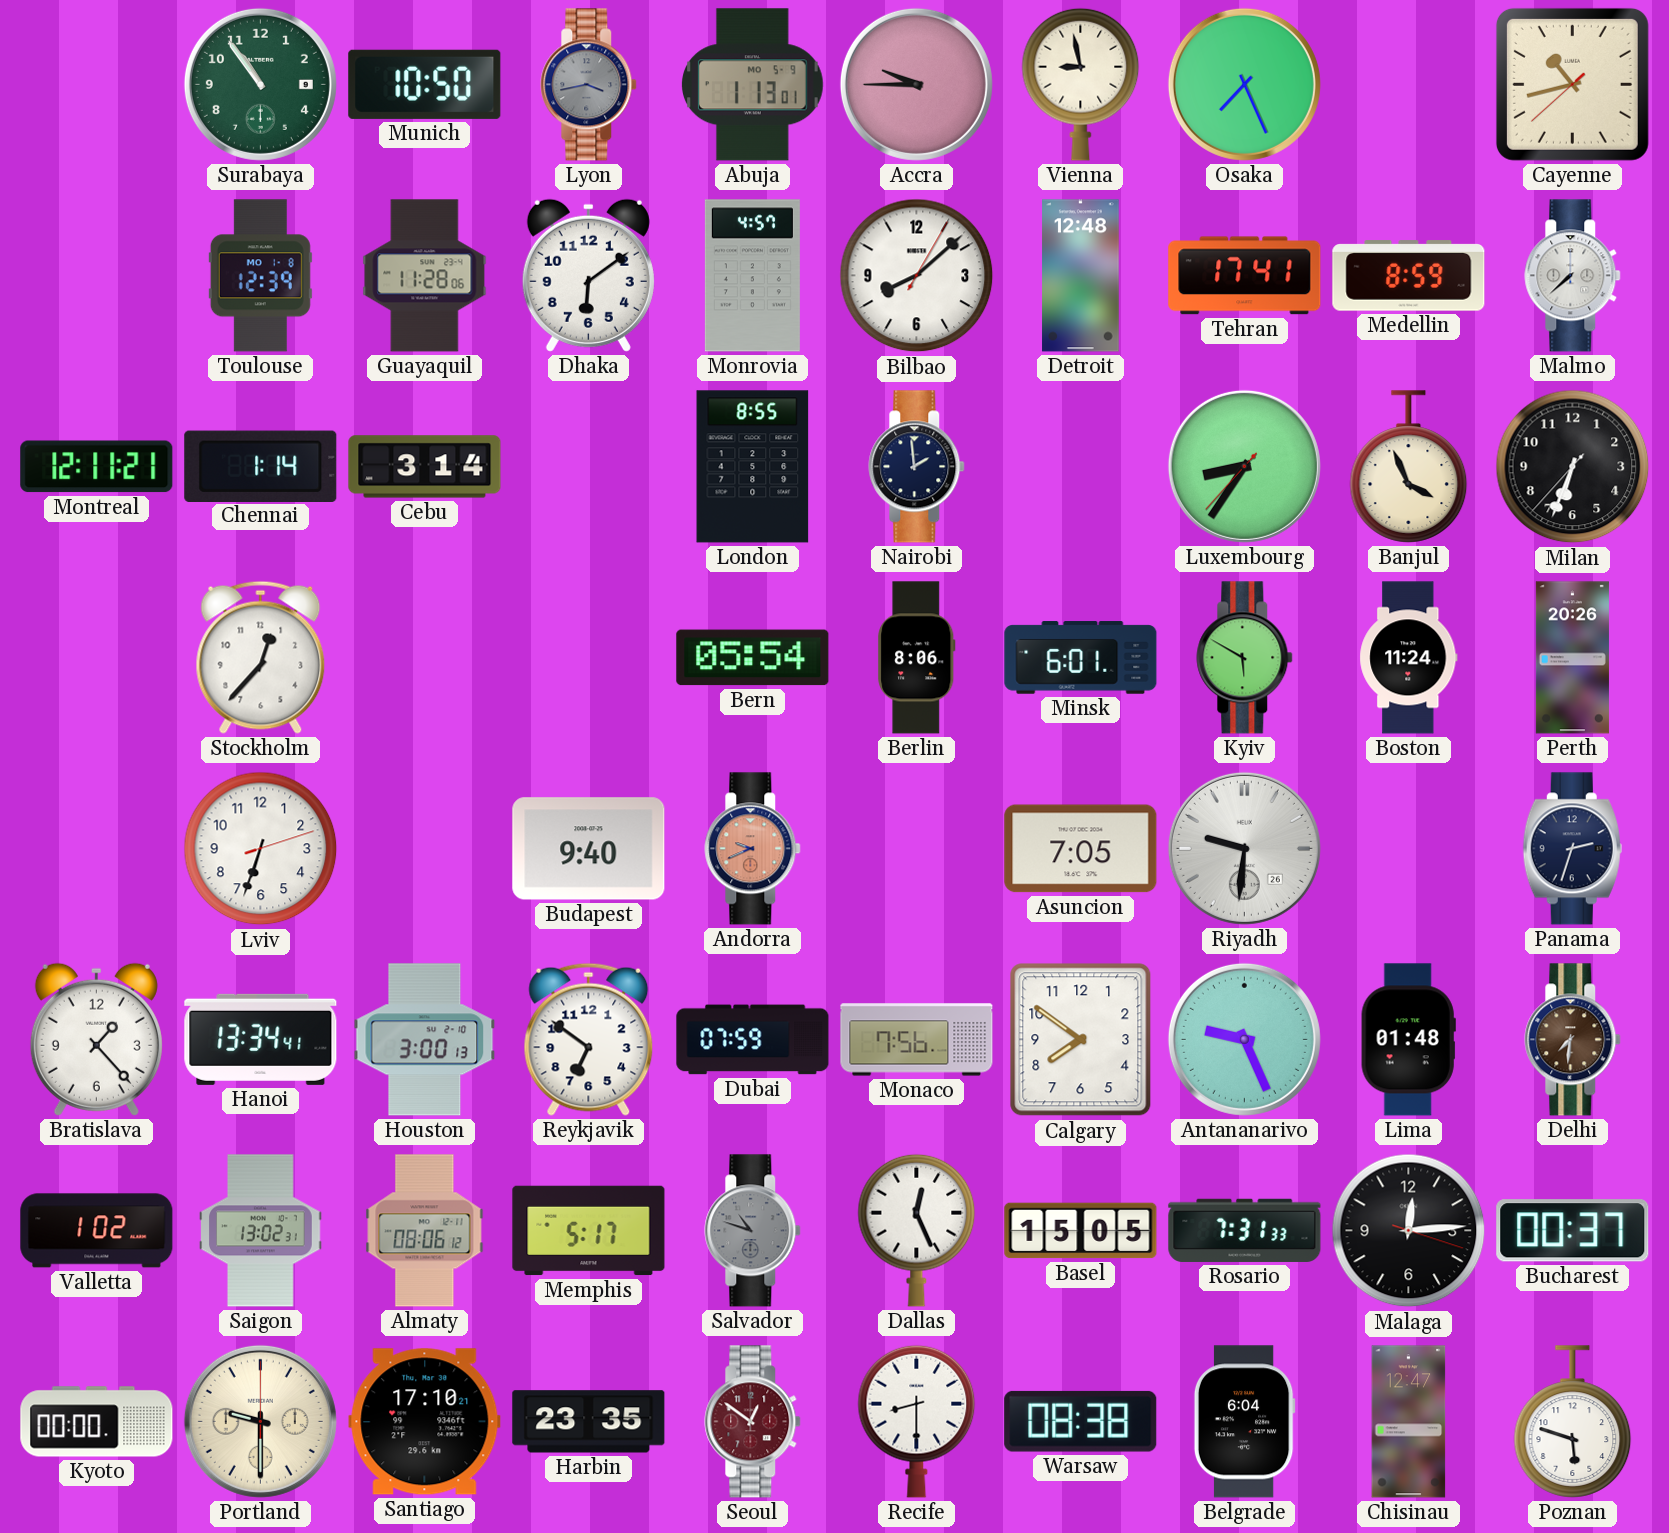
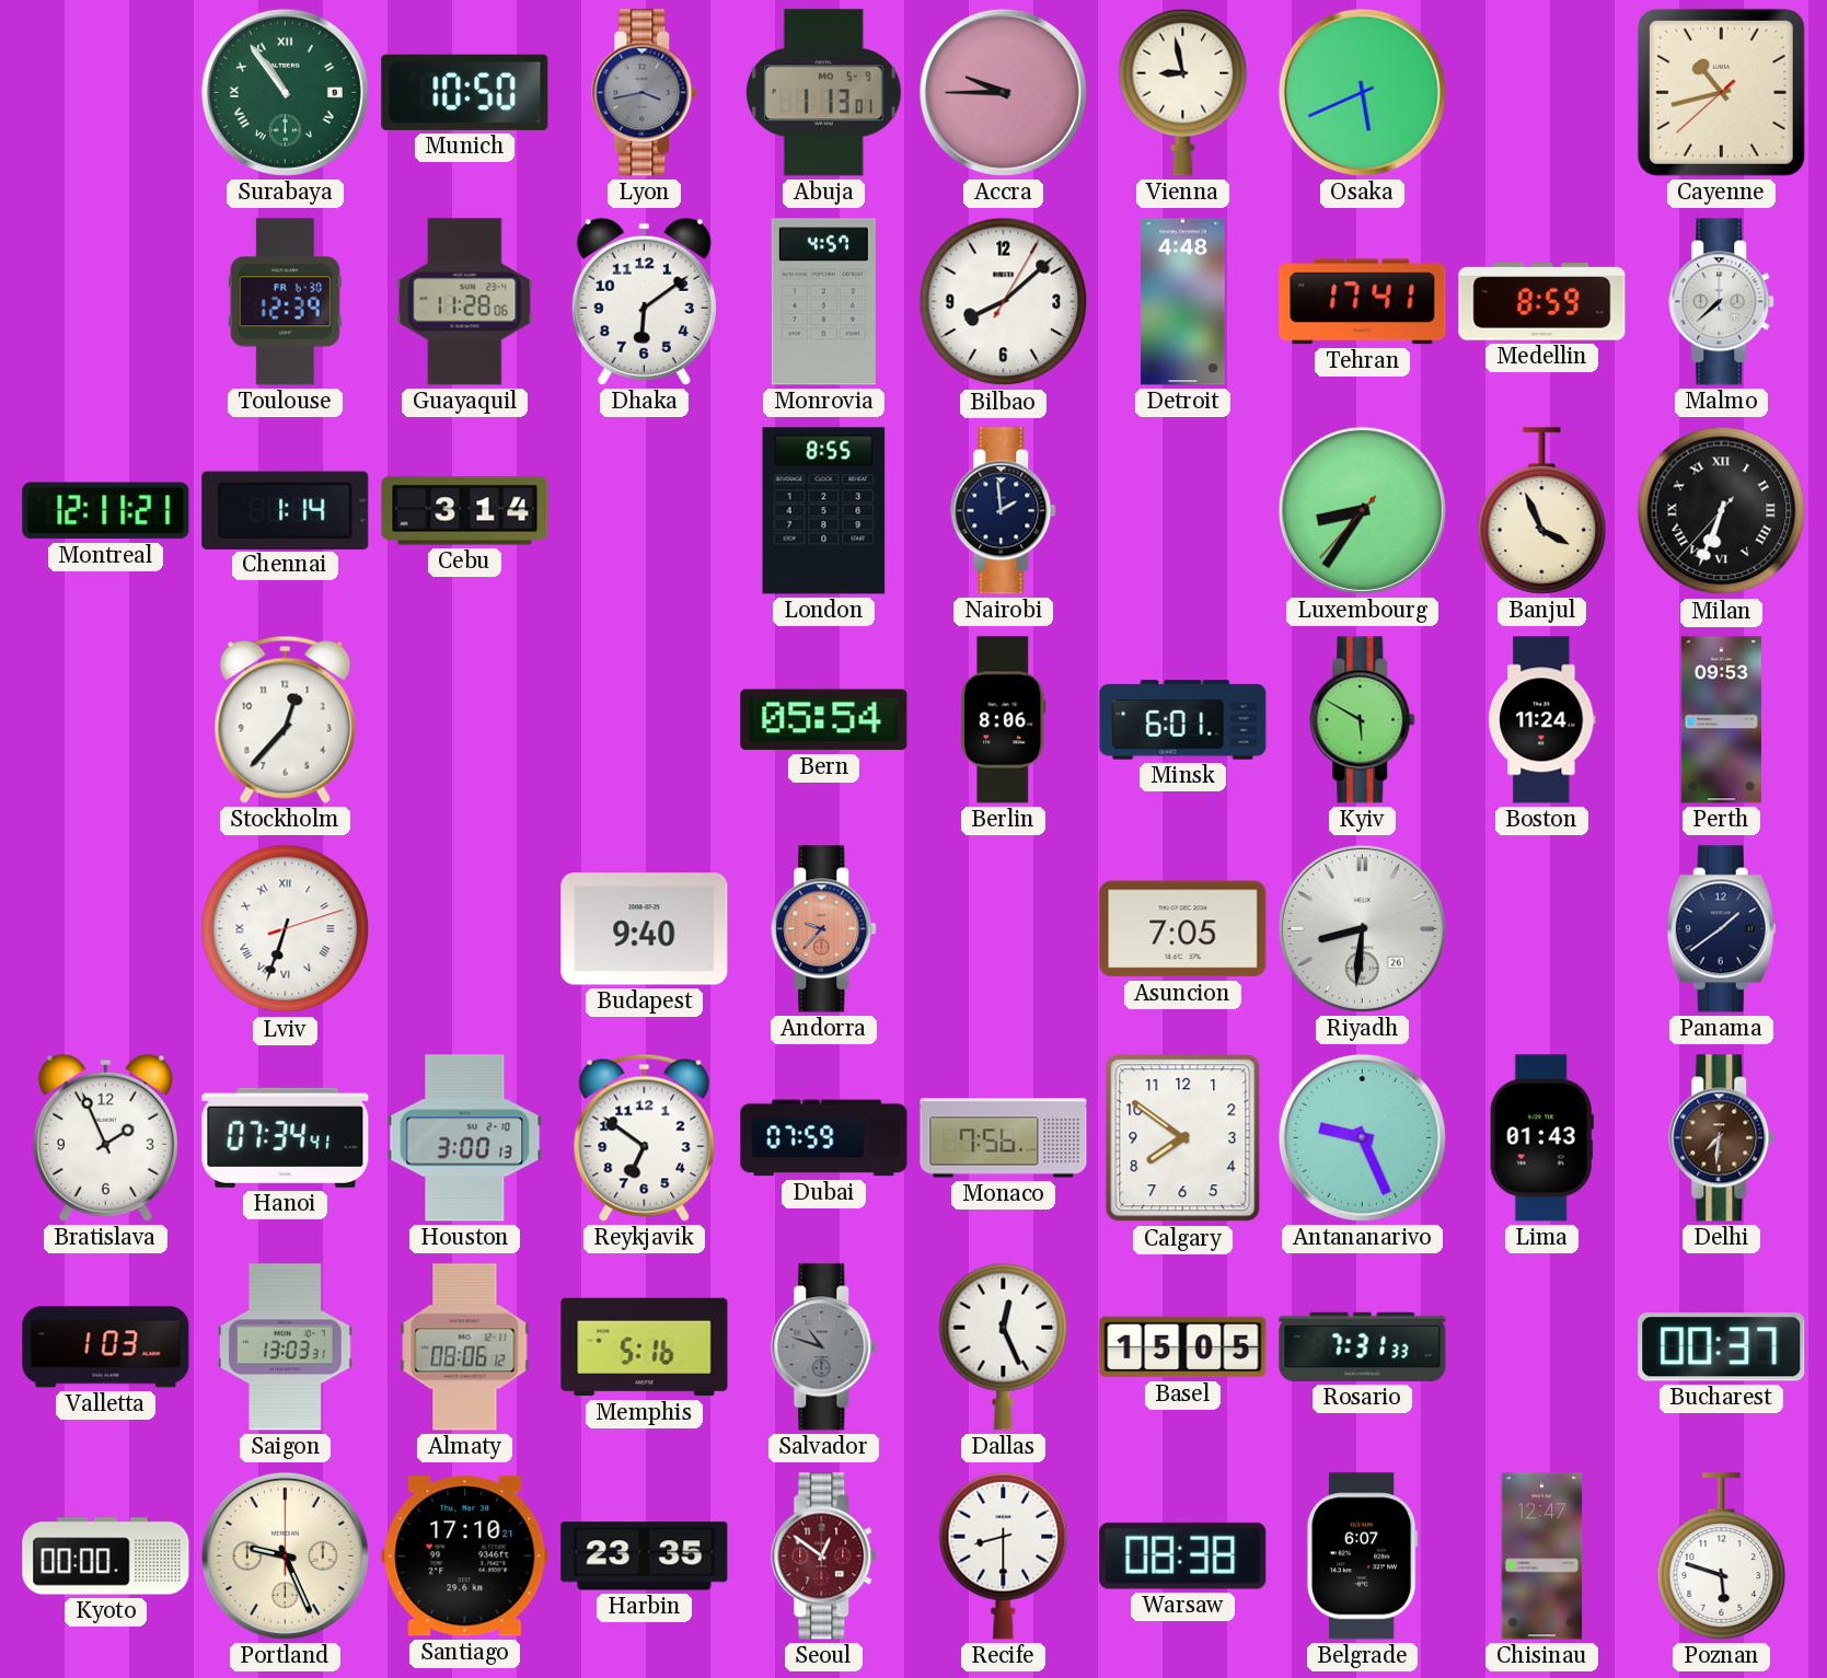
Surabaya numerals: Arabic -> Roman (285, 92)
Osaka: 7:26 -> 5:41 (1362, 92)
Toulouse date: MO 1-8 -> FR 6-30 (285, 302)
Detroit: 12:48 -> 4:48 (1183, 302)
Milan numerals: Arabic -> Roman (1722, 511)
Perth: 20:26 -> 09:53 (1721, 720)
Lviv numerals: Arabic -> Roman (286, 929)
Andorra: 9:41 -> 9:37 (824, 929)
Riyadh: 9:31 -> 8:31 (1362, 928)
Panama: 2:33 -> 1:39 (1721, 929)
Bratislava: 1:23 -> 1:56 (105, 1137)
Hanoi: 13:34 -> 07:34 (286, 1137)
Lima: 01:48 -> 01:43 (1541, 1138)
Valletta: 1:02 -> 1:03 (106, 1347)
Saigon: 13:02 -> 13:03 (286, 1347)
Memphis: 5:17 -> 5:16 (645, 1347)
Malaga: 12:14 -> none (1409, 1231)
Portland: 9:30 -> 9:26 (285, 1555)
Belgrade: 6:04 -> 6:07 (1362, 1557)
